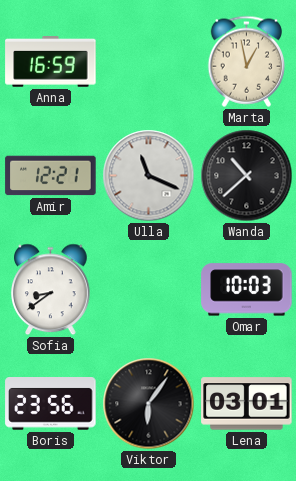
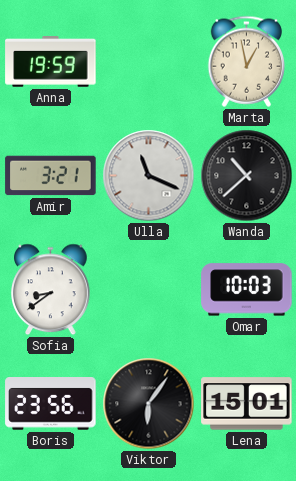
Anna: 16:59 -> 19:59 (51, 62)
Amir: 12:21 -> 3:21 (51, 176)
Lena: 03:01 -> 15:01 (247, 404)
